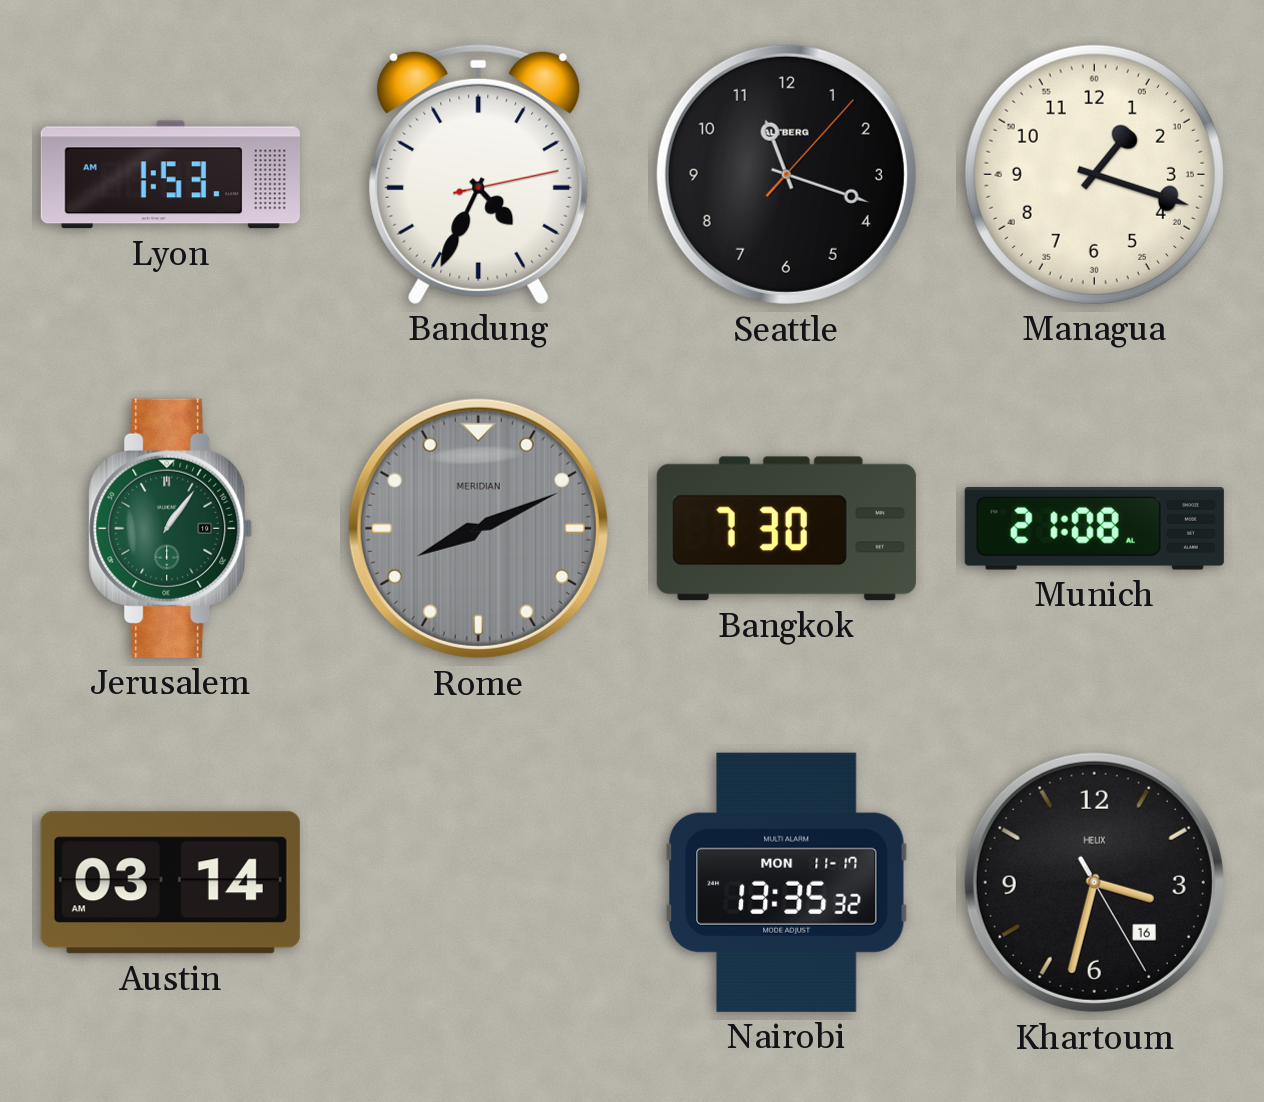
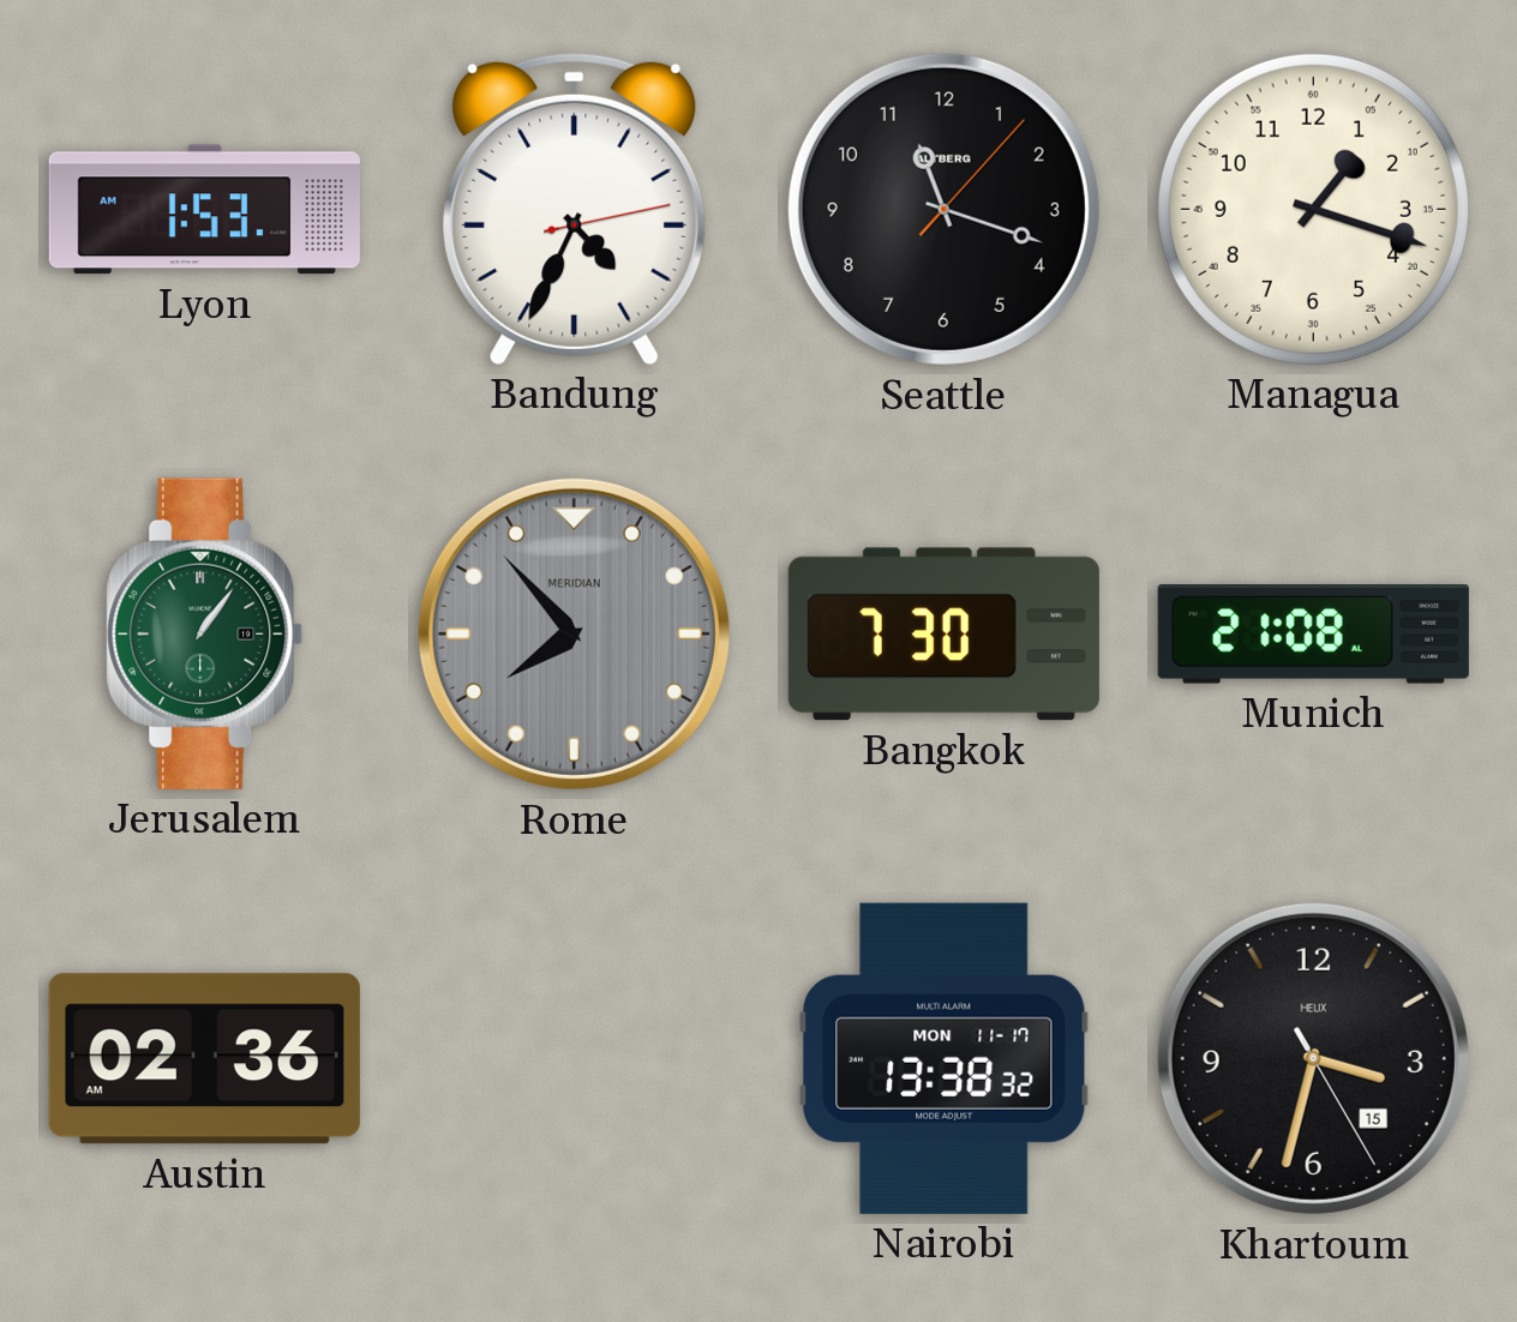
Rome: 8:11 -> 7:53 (574, 633)
Austin: 03:14 -> 02:36 (204, 1059)
Nairobi: 13:35 -> 13:38 (945, 1058)
Khartoum date: 16 -> 15 (1313, 1058)
